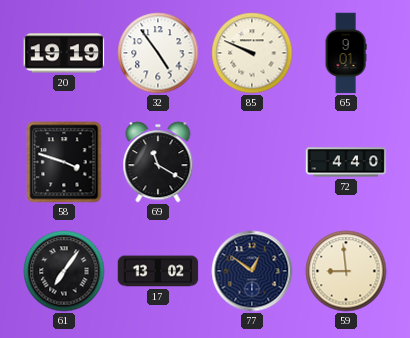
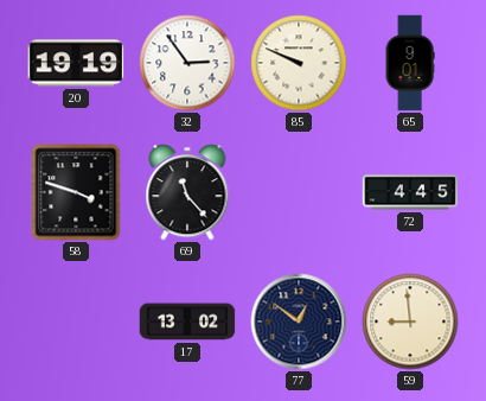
32: 4:54 -> 2:54 (187, 63)
69: 11:20 -> 11:23 (187, 192)
72: 4:40 -> 4:45 (410, 192)
61: 7:06 -> none (64, 271)
